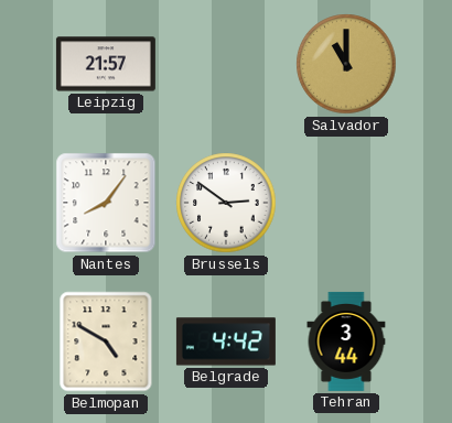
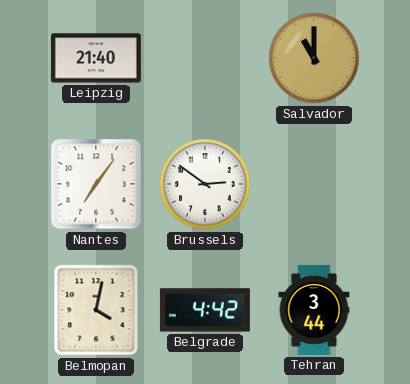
Leipzig: 21:57 -> 21:40 (96, 58)
Nantes: 8:06 -> 7:06 (96, 184)
Belmopan: 4:50 -> 4:02 (96, 310)
